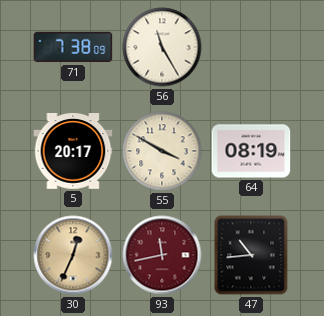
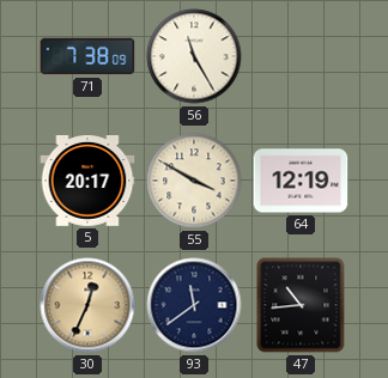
64: 08:19 -> 12:19 (301, 181)
93: 11:43 -> 11:39 (194, 305)
93 dial: burgundy -> navy (194, 305)
